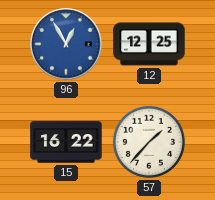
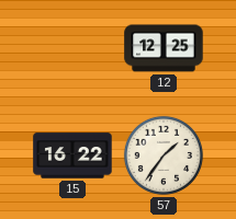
96: 12:55 -> none (66, 44)
57: 1:37 -> 1:36 (164, 155)
